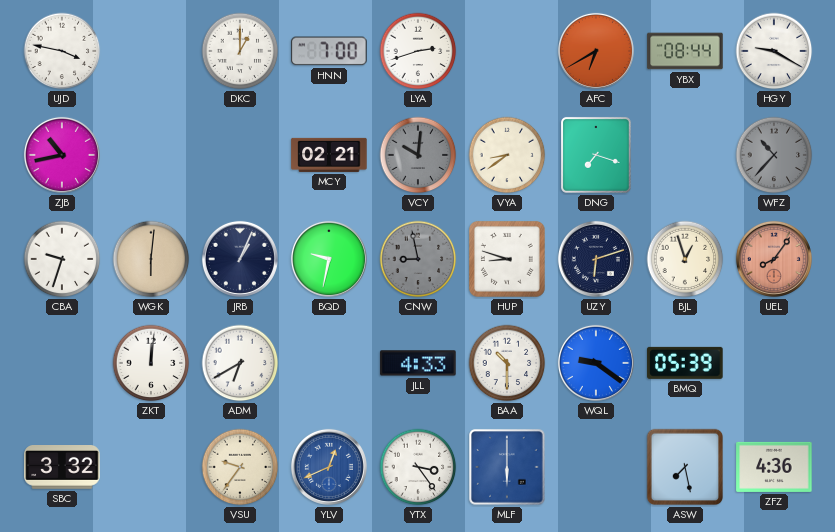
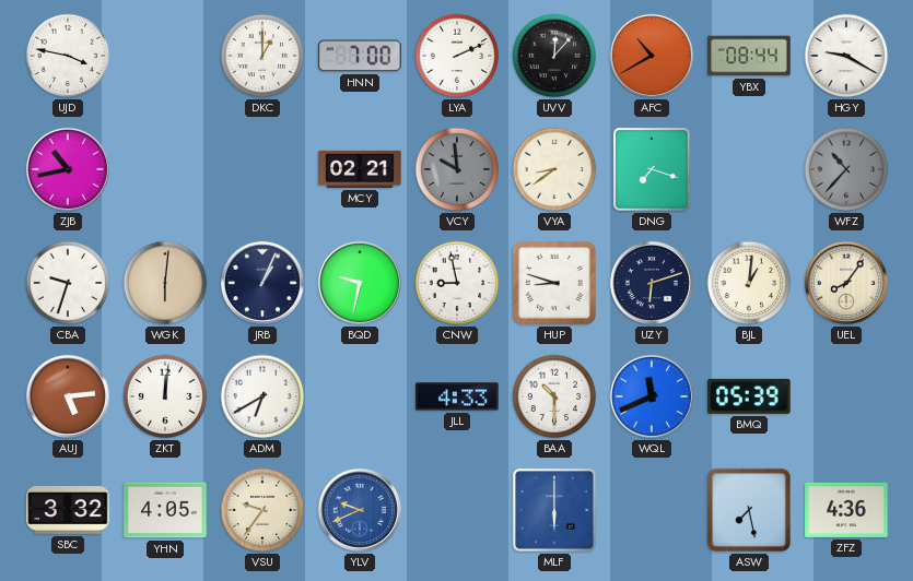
LYA: 2:42 -> 2:11 (457, 56)
UVV: none -> 12:07 (554, 56)
AFC: 6:40 -> 10:40 (652, 56)
VCY: 10:01 -> 9:59 (457, 169)
CNW dial: grey -> white (457, 283)
BJL: 12:57 -> 1:01 (749, 283)
UEL dial: salmon -> cream (846, 283)
AUJ: none -> 5:14 (68, 396)
WQL: 9:21 -> 11:41 (652, 396)
YHN: none -> 4:05 (165, 510)
YLV: 12:41 -> 9:41 (360, 510)
YTX: 3:24 -> none (418, 467)
